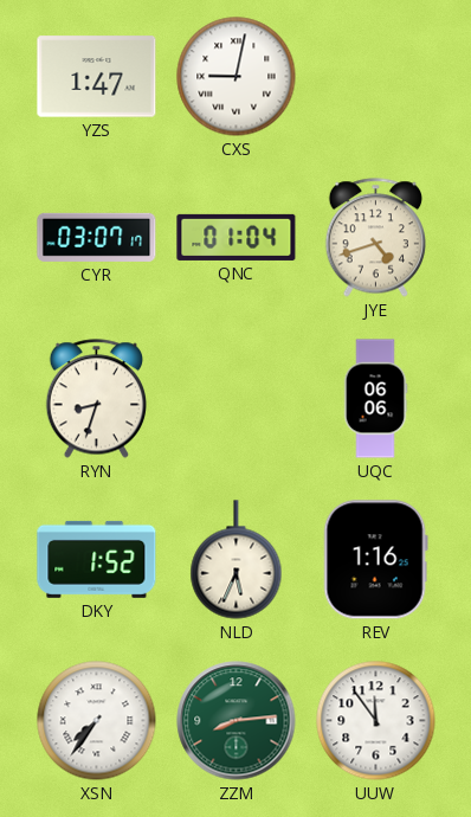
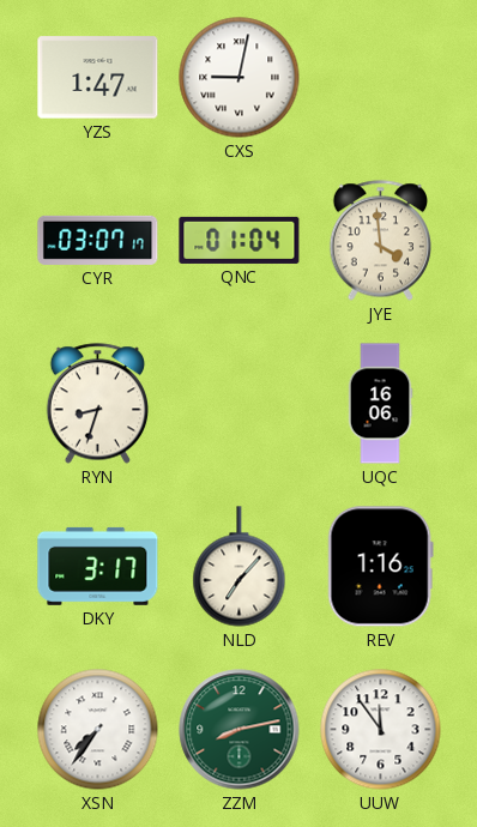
JYE: 4:42 -> 3:59 (380, 241)
UQC: 06:06 -> 16:06 (380, 404)
DKY: 1:52 -> 3:17 (98, 566)
NLD: 5:34 -> 7:07 (240, 567)
ZZM: 8:14 -> 8:13 (240, 730)
